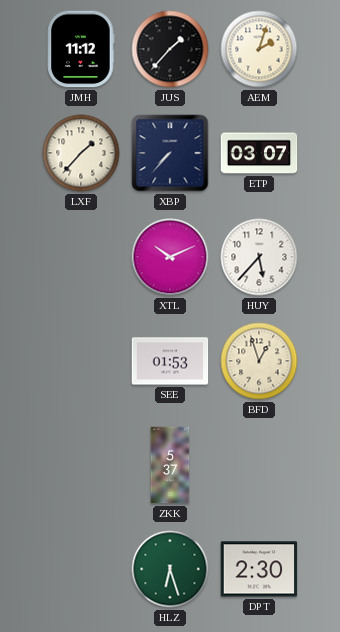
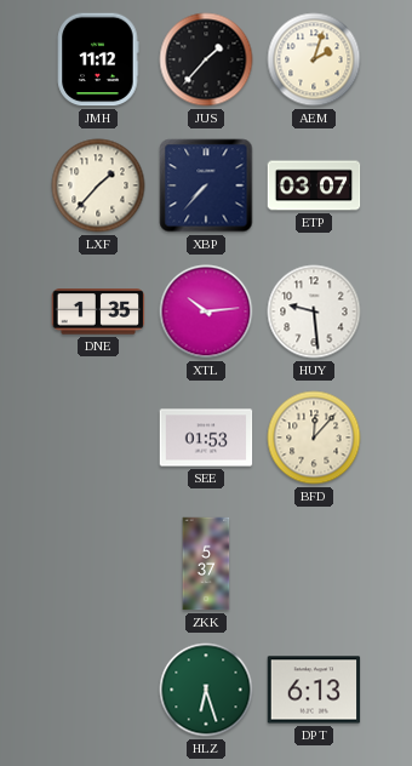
DNE: none -> 1:35 (98, 311)
XTL: 10:11 -> 10:14 (206, 311)
HUY: 5:37 -> 9:29 (314, 311)
BFD: 12:57 -> 12:07 (314, 438)
DPT: 2:30 -> 6:13 (314, 690)
